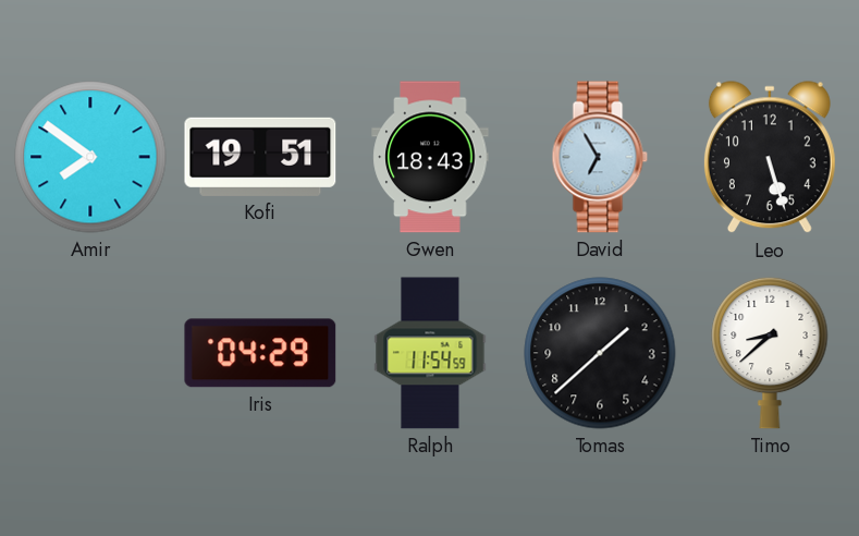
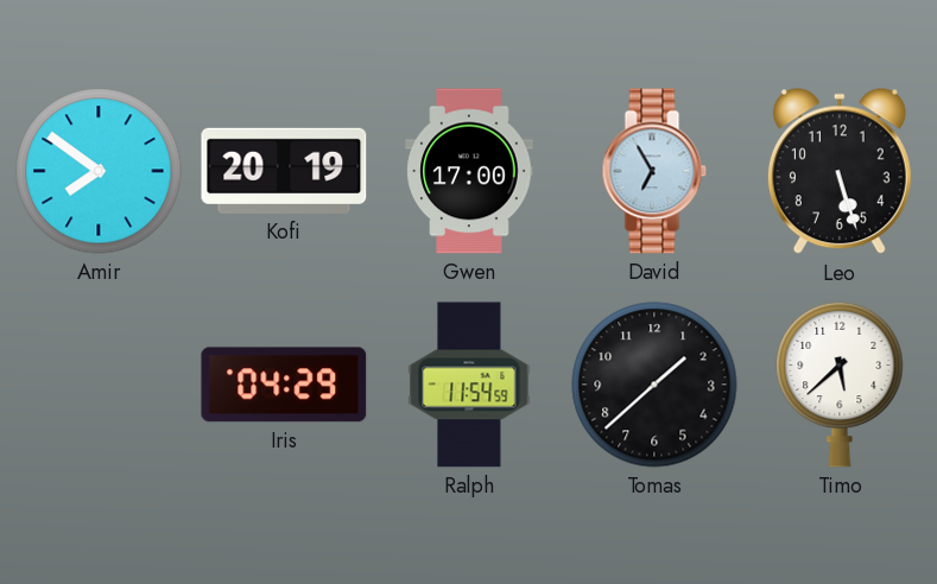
Kofi: 19:51 -> 20:19 (284, 171)
Gwen: 18:43 -> 17:00 (469, 171)
Timo: 8:38 -> 5:38 (840, 385)
